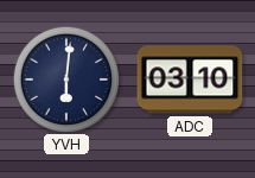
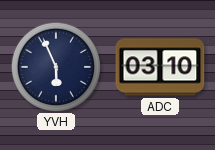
YVH: 6:01 -> 5:56 (55, 66)
